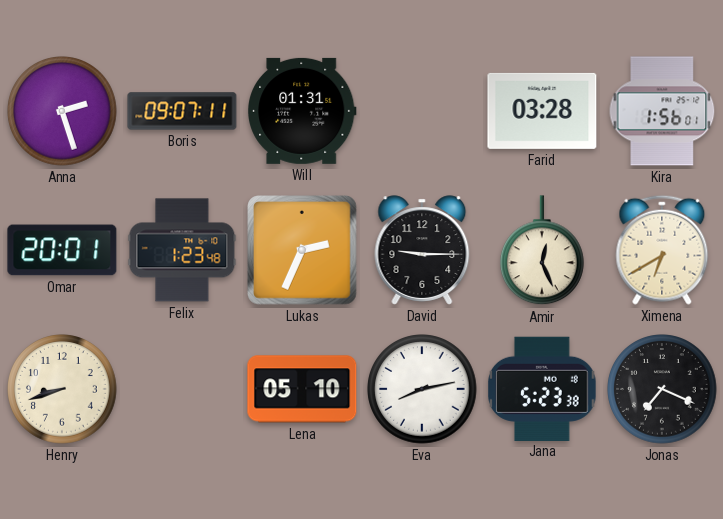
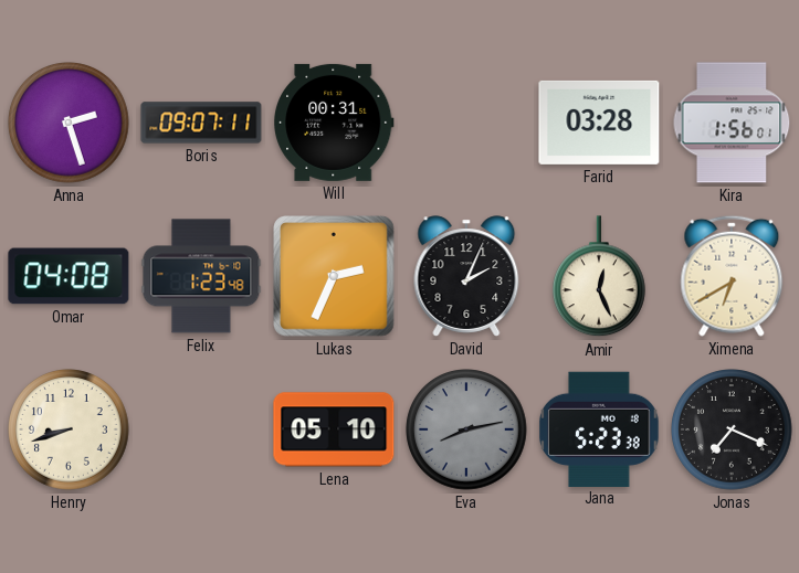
Will: 01:31 -> 00:31 (335, 123)
Omar: 20:01 -> 04:08 (69, 276)
David: 9:15 -> 2:04 (466, 276)
Eva dial: white -> grey (466, 429)
